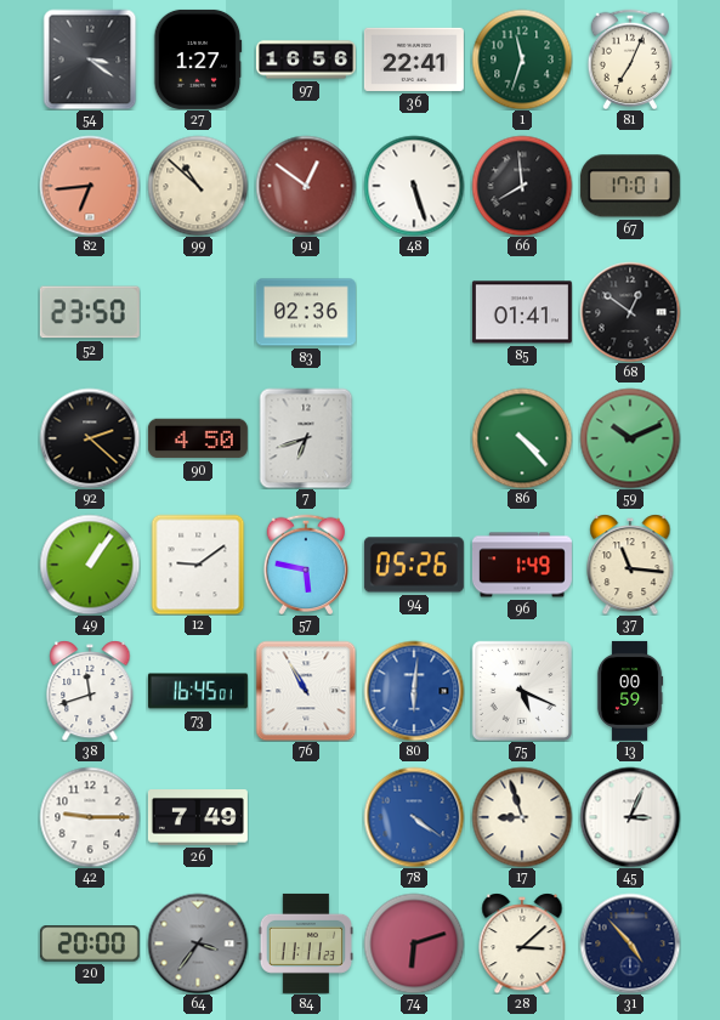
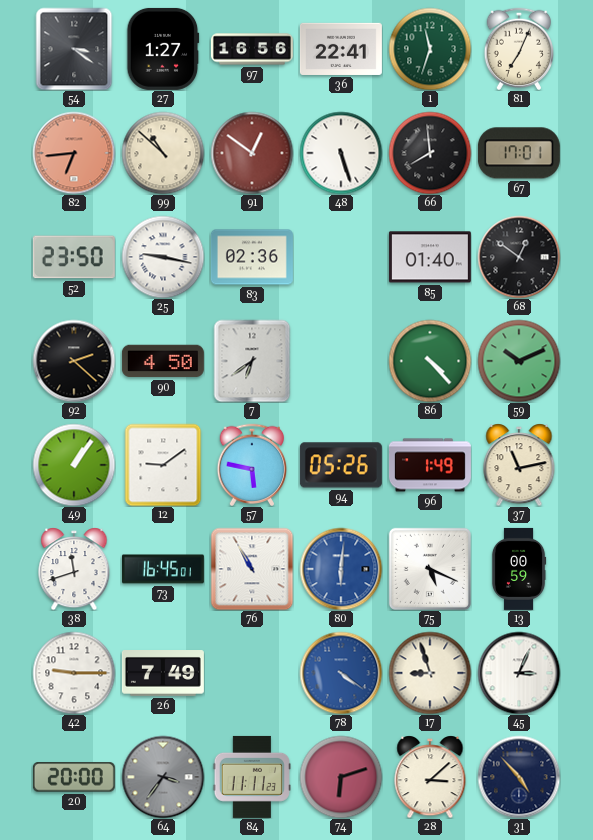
25: none -> 9:17 (163, 257)
85: 01:41 -> 01:40 (430, 257)
7: 6:42 -> 6:39 (252, 361)
37: 11:16 -> 11:13 (519, 465)
